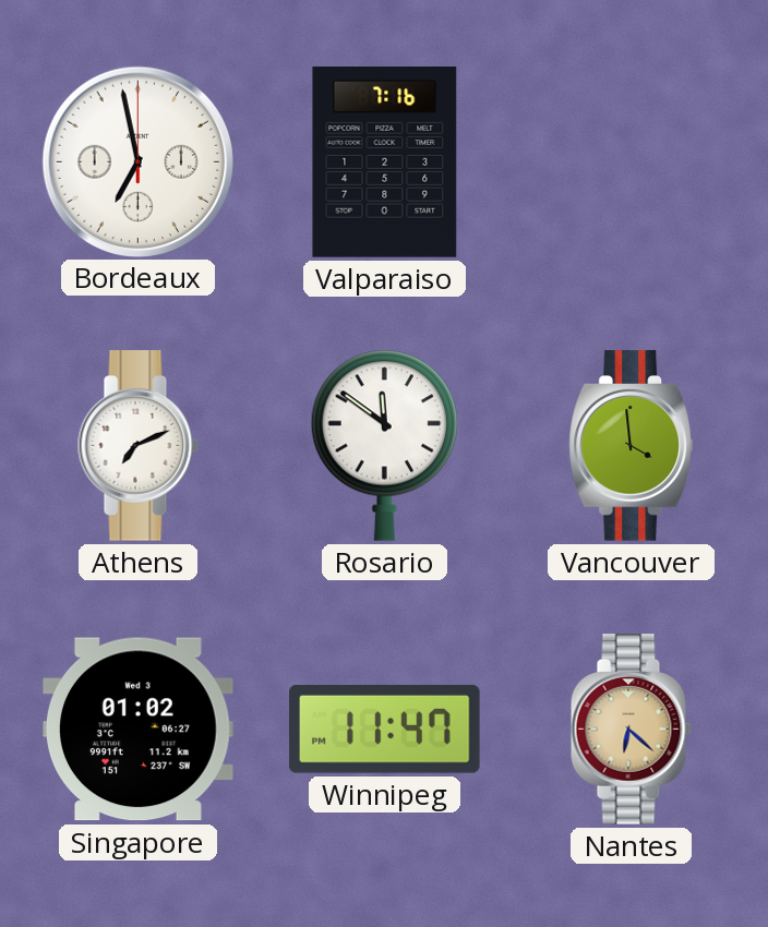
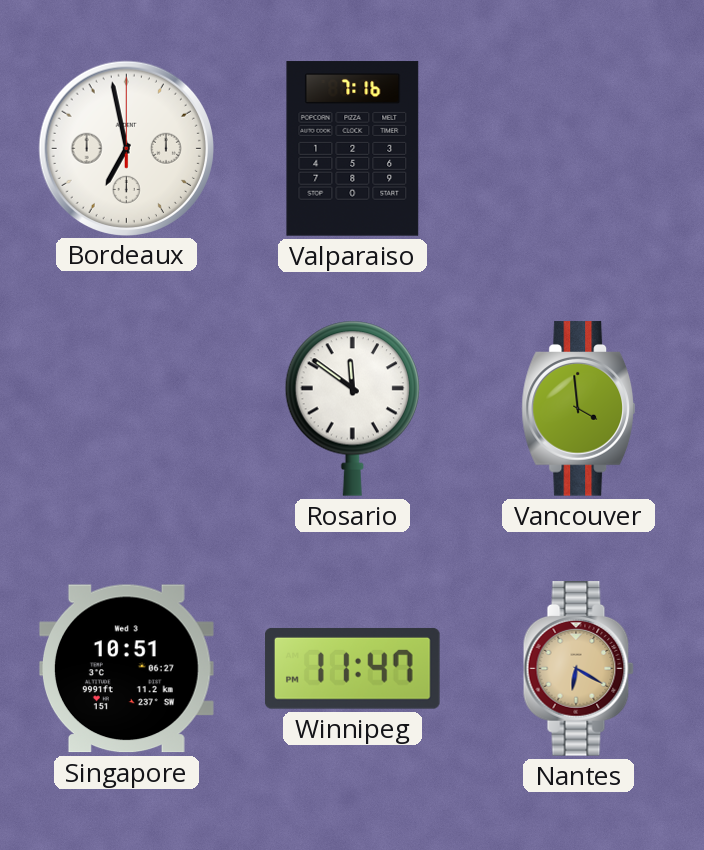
Athens: 7:11 -> none (137, 446)
Singapore: 01:02 -> 10:51 (126, 669)
Nantes: 6:22 -> 6:20 (578, 669)
